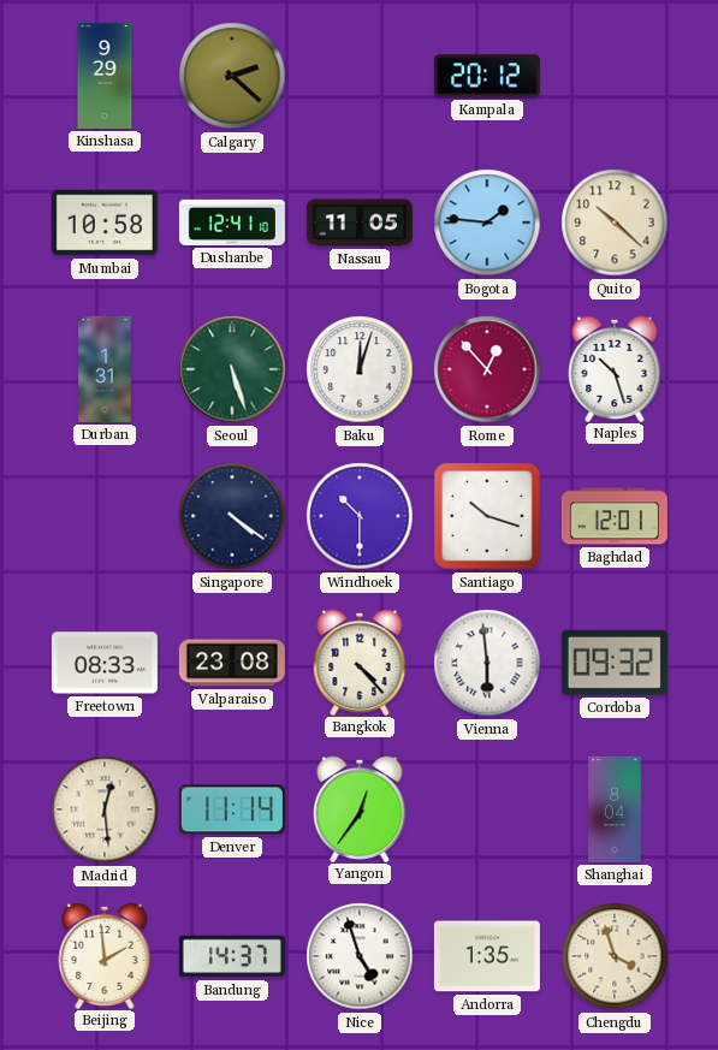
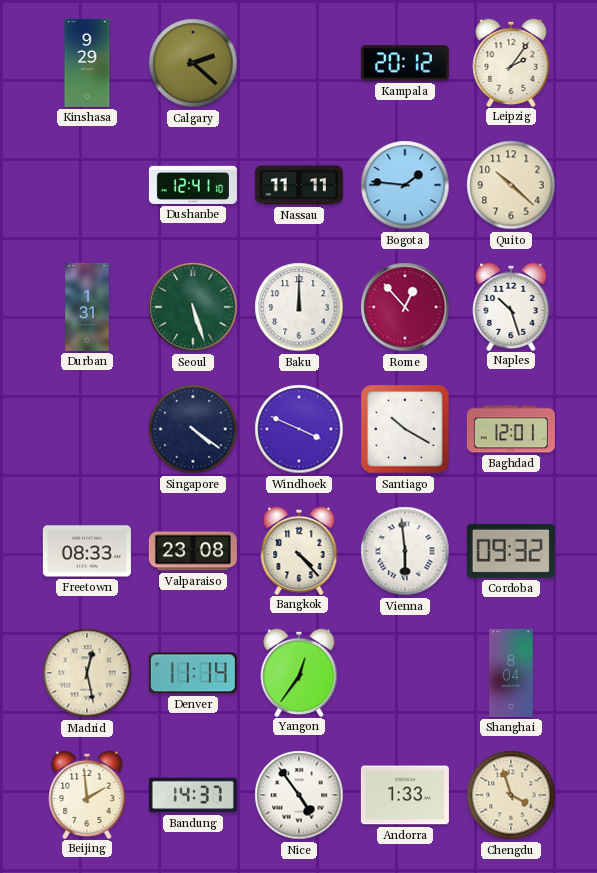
Leipzig: none -> 2:06 (511, 62)
Mumbai: 10:58 -> none (105, 223)
Nassau: 11:05 -> 11:11 (299, 185)
Baku: 12:03 -> 12:00 (299, 307)
Windhoek: 10:30 -> 3:49 (299, 429)
Santiago: 10:18 -> 10:20 (405, 429)
Madrid: 12:29 -> 12:28 (87, 673)
Nice: 4:57 -> 4:54 (299, 795)
Andorra: 1:35 -> 1:33 (405, 795)
